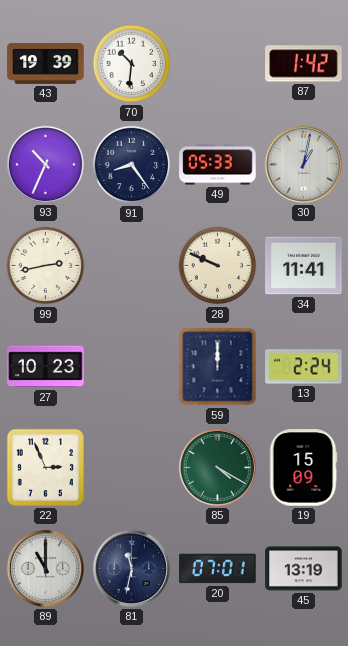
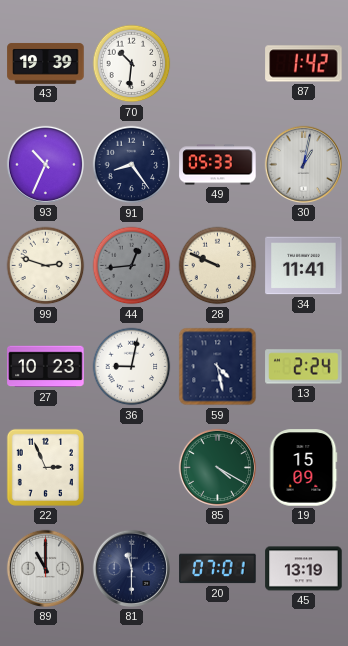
99: 2:43 -> 2:48 (46, 266)
44: none -> 12:44 (132, 266)
36: none -> 9:02 (132, 367)
59: 12:00 -> 4:28 (218, 367)
81: 11:32 -> 11:30 (131, 568)
